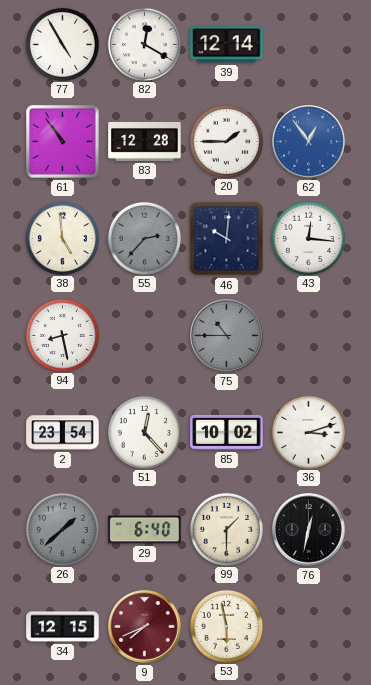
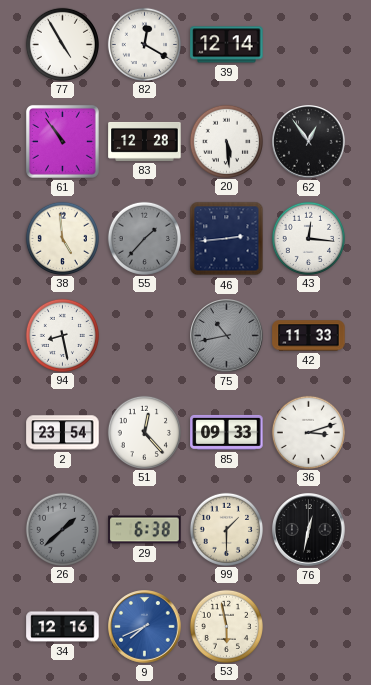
20: 1:45 -> 5:29 (226, 141)
62 dial: blue -> black (309, 142)
55: 2:37 -> 1:37 (144, 238)
46: 10:01 -> 2:44 (227, 239)
75: 10:45 -> 10:43 (227, 336)
42: none -> 11:33 (309, 336)
85: 10:02 -> 09:33 (227, 432)
29: 6:40 -> 6:38 (145, 530)
34: 12:15 -> 12:16 (63, 627)
9 dial: burgundy -> blue (145, 627)
